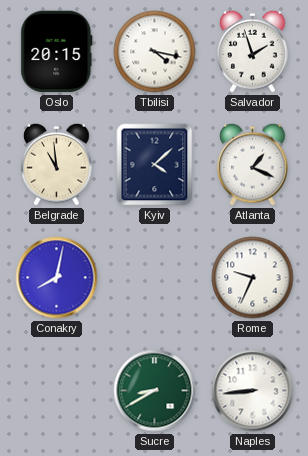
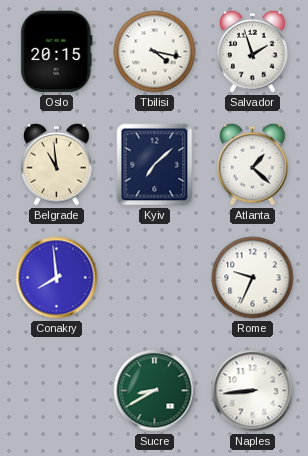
Kyiv: 4:08 -> 7:08 (155, 165)
Atlanta: 1:19 -> 1:22 (253, 164)
Conakry: 8:02 -> 7:59 (57, 278)
